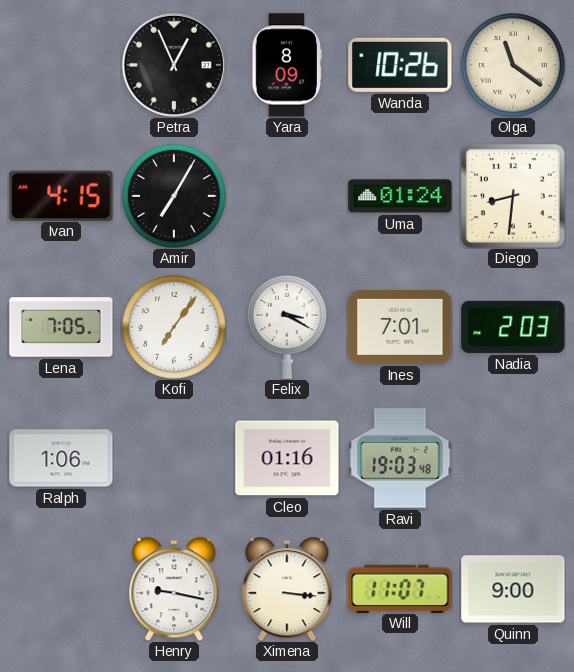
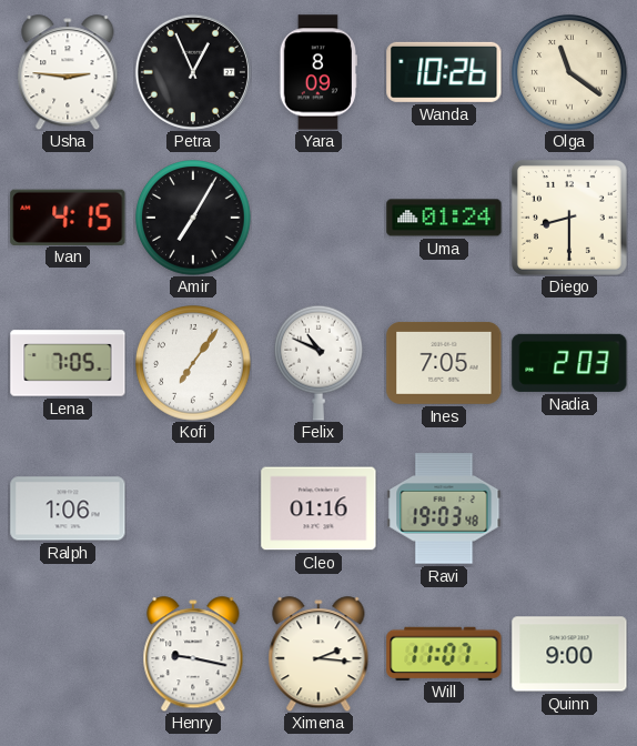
Usha: none -> 2:46 (68, 72)
Diego: 8:31 -> 8:30 (569, 218)
Felix: 3:20 -> 10:49 (320, 363)
Ines: 7:01 -> 7:05 (444, 363)
Ximena: 3:16 -> 2:16 (318, 654)
